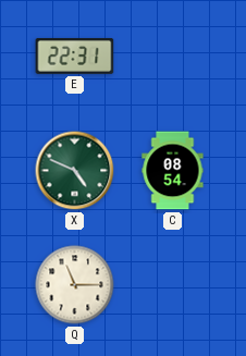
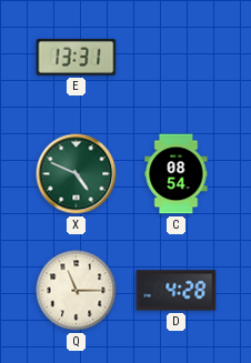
E: 22:31 -> 13:31 (77, 57)
D: none -> 4:28 (177, 291)
